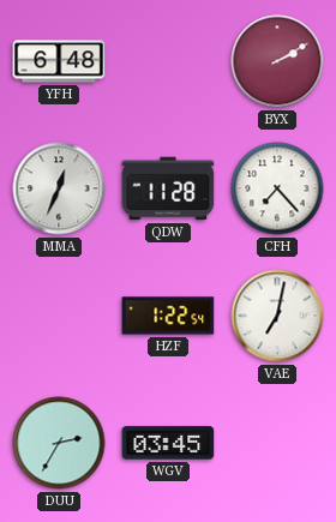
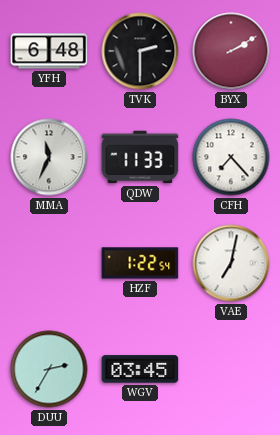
TVK: none -> 2:30 (140, 51)
MMA: 12:34 -> 11:34 (49, 157)
QDW: 11:28 -> 11:33 (140, 157)
